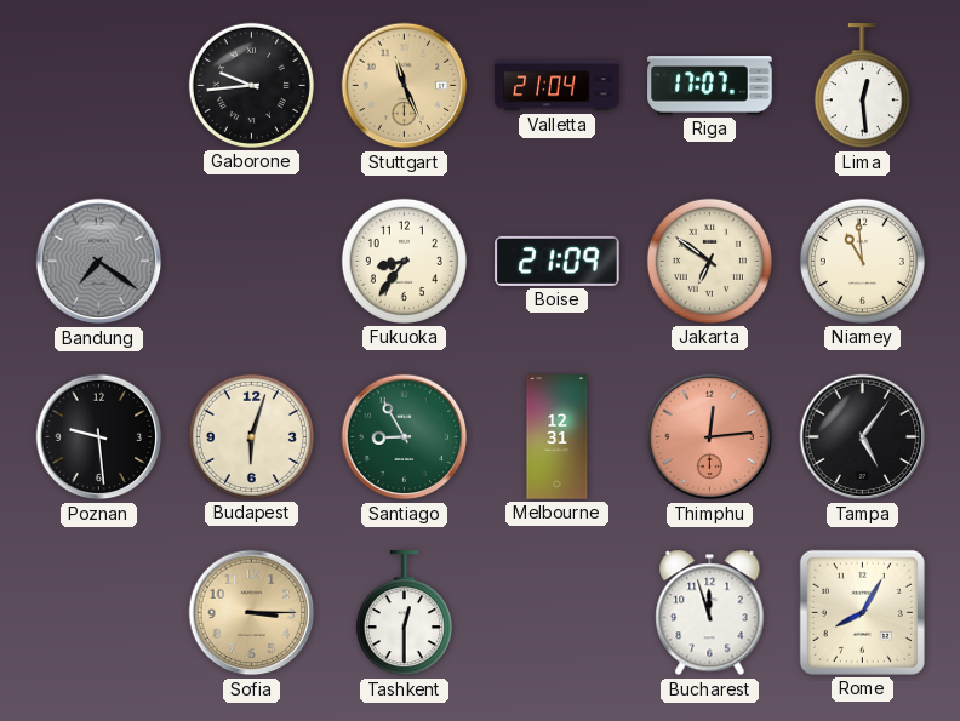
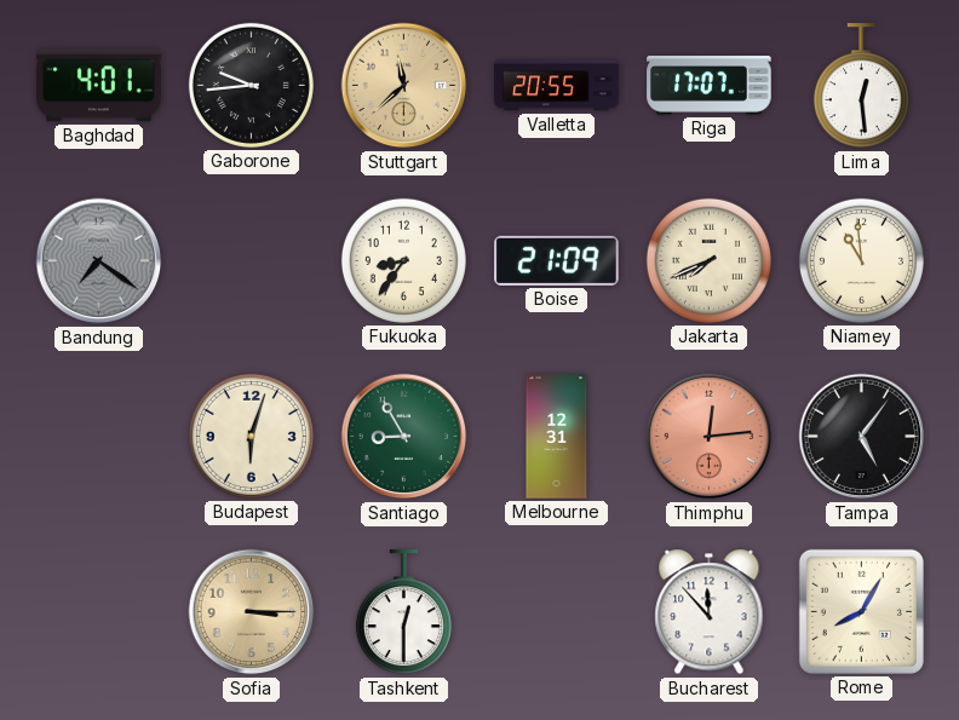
Baghdad: none -> 4:01 (99, 86)
Stuttgart: 11:26 -> 11:38 (404, 86)
Valletta: 21:04 -> 20:55 (557, 86)
Jakarta: 6:51 -> 7:41 (708, 260)
Poznan: 9:29 -> none (99, 437)
Bucharest: 11:57 -> 11:53 (710, 612)
